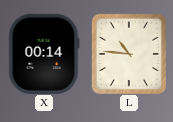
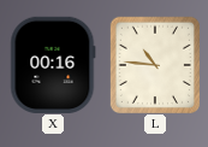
X: 00:14 -> 00:16 (53, 64)
